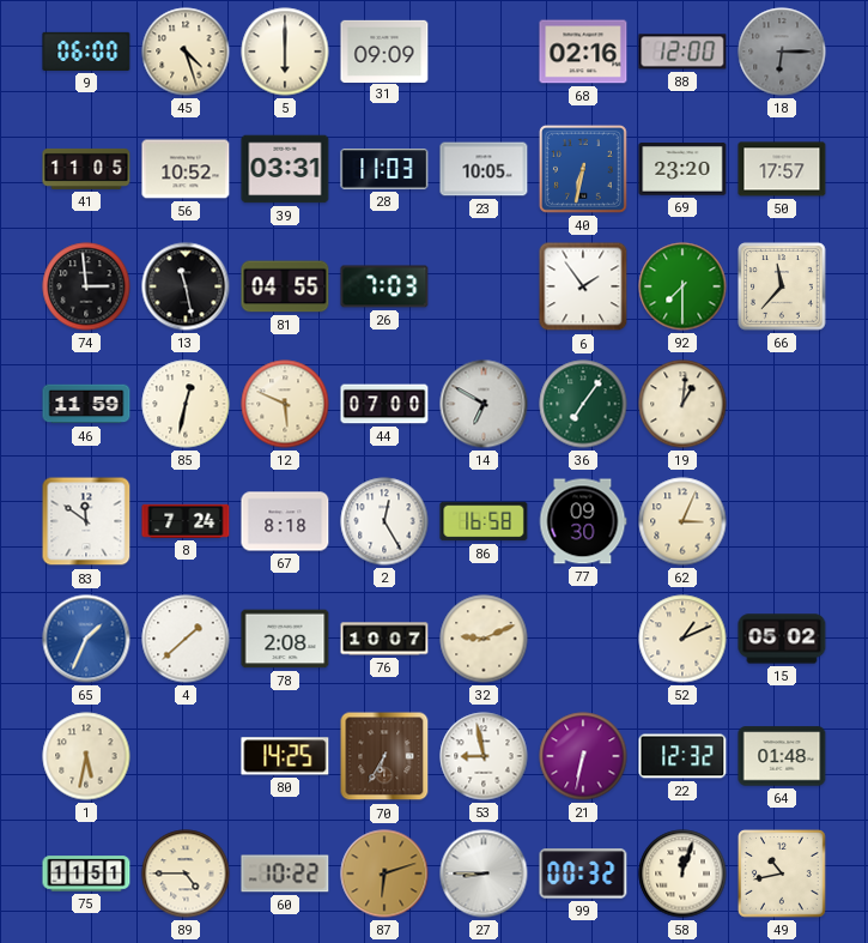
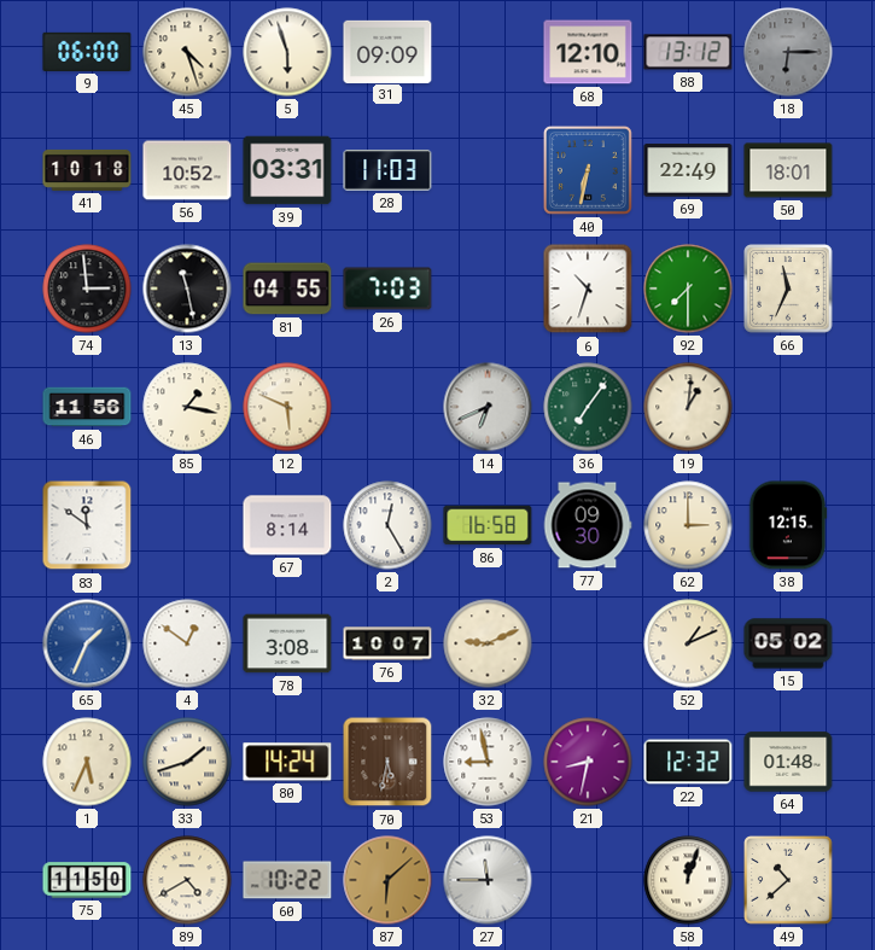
5: 6:00 -> 5:57 (287, 52)
68: 02:16 -> 12:10 (588, 52)
88: 12:00 -> 13:12 (688, 52)
41: 11:05 -> 10:18 (87, 170)
23: 10:05 -> none (484, 169)
69: 23:20 -> 22:49 (688, 170)
50: 17:57 -> 18:01 (788, 170)
6: 1:54 -> 10:33 (588, 289)
66: 11:37 -> 11:34 (788, 289)
46: 11:59 -> 11:56 (87, 407)
85: 12:32 -> 1:17 (187, 407)
44: 07:00 -> none (384, 404)
14: 6:50 -> 6:41 (488, 407)
8: 7:24 -> none (186, 521)
67: 8:18 -> 8:14 (287, 525)
62: 3:04 -> 3:00 (688, 525)
38: none -> 12:15 (788, 525)
4: 1:38 -> 12:51 (187, 643)
78: 2:08 -> 3:08 (287, 643)
1: 5:32 -> 5:34 (87, 762)
33: none -> 1:42 (187, 762)
80: 14:25 -> 14:24 (287, 762)
70: 6:35 -> 5:32 (387, 762)
21: 6:32 -> 8:32 (588, 762)
75: 11:51 -> 11:50 (87, 880)
89: 4:45 -> 4:40 (187, 880)
87: 6:12 -> 6:08 (387, 880)
27: 8:45 -> 11:45 (488, 880)
99: 00:32 -> none (583, 874)
49: 10:43 -> 10:38 (788, 880)
